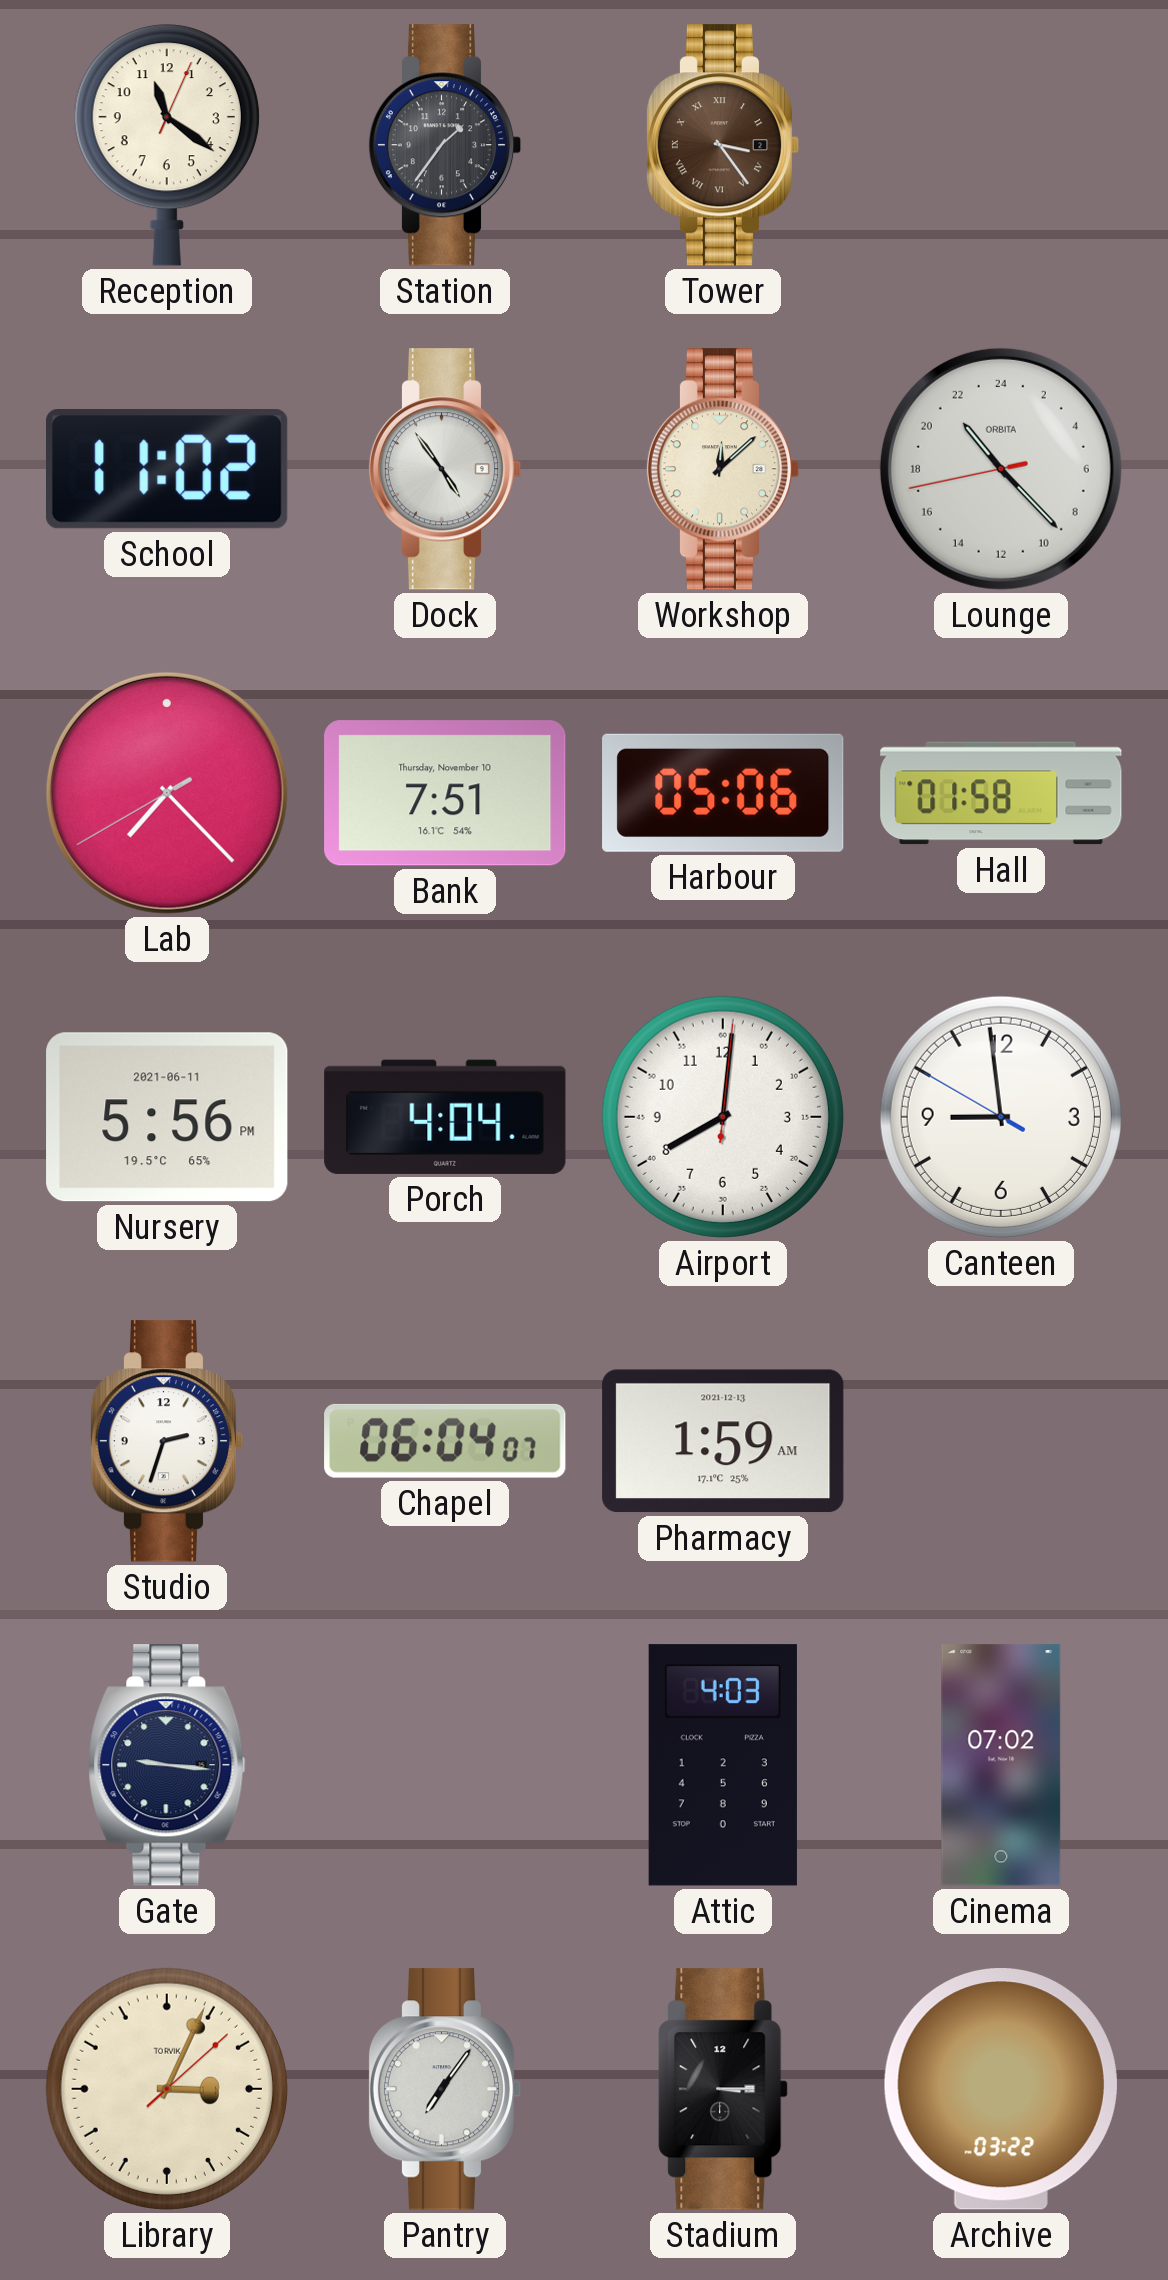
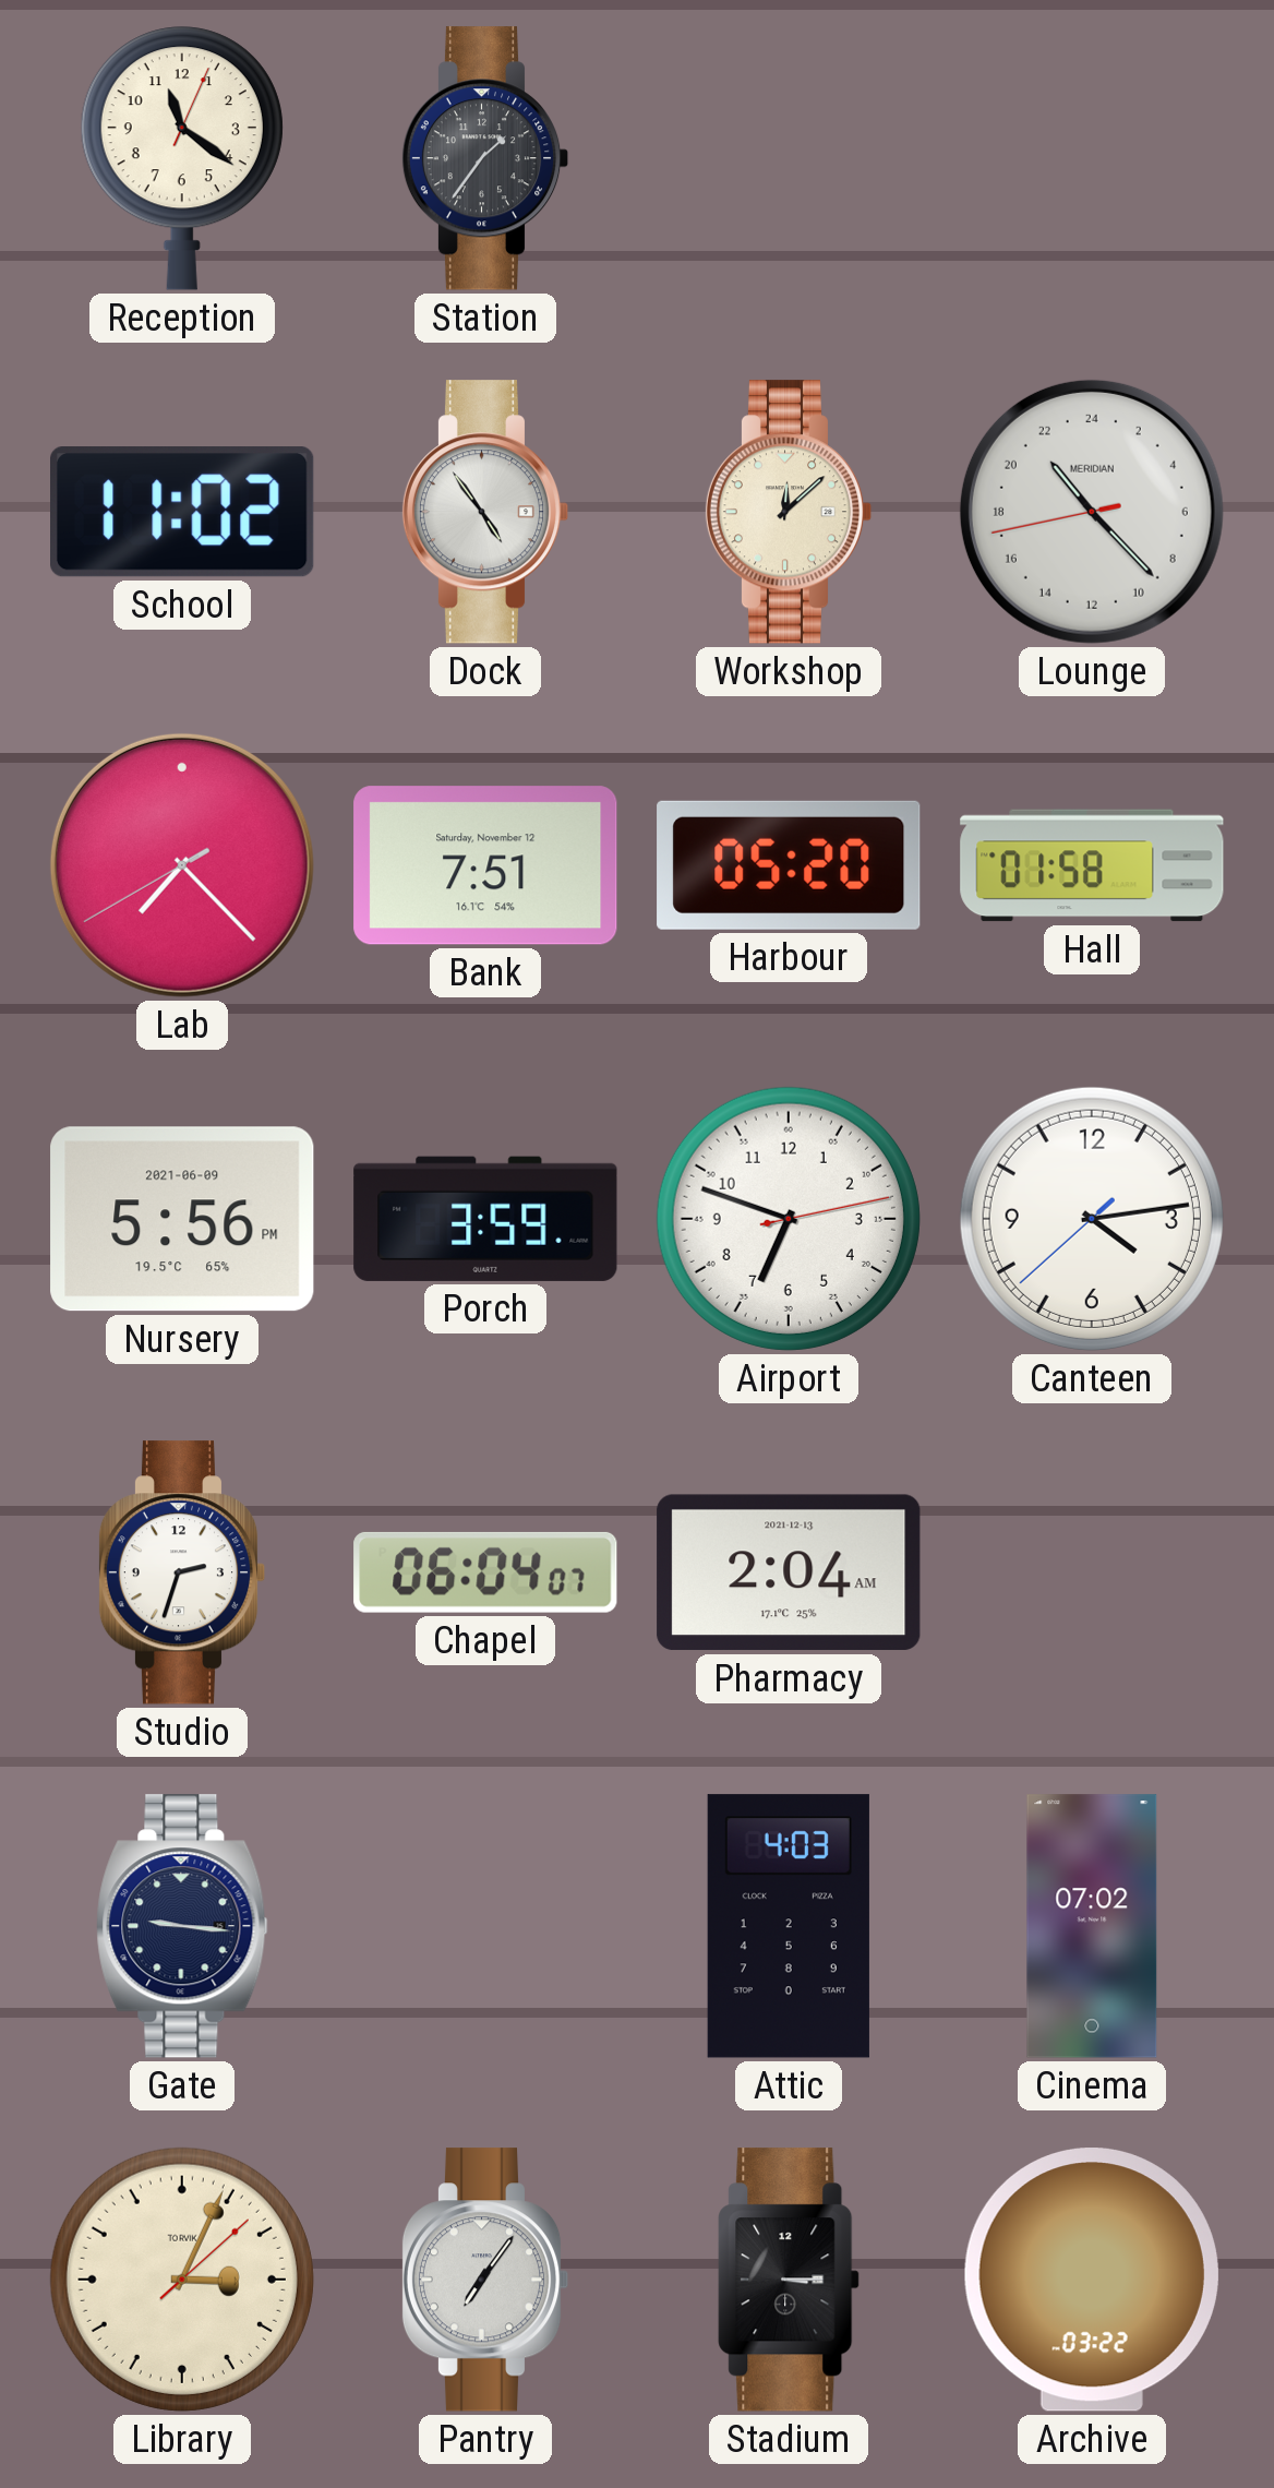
Tower: 3:24 -> none (723, 145)
Lounge brand: ORBITA -> MERIDIAN (1092, 512)
Bank date: Thursday, November 10 -> Saturday, November 12 (485, 865)
Harbour: 05:06 -> 05:20 (789, 865)
Nursery date: 2021-06-11 -> 2021-06-09 (182, 1219)
Porch: 4:04 -> 3:59 (485, 1219)
Airport: 8:01 -> 6:48 (789, 1219)
Canteen: 8:58 -> 4:13 (1092, 1219)
Pharmacy: 1:59 -> 2:04 (789, 1572)
